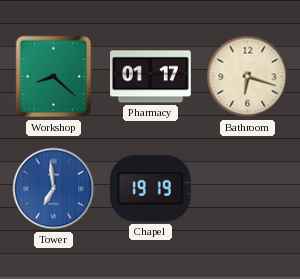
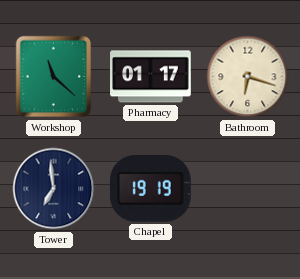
Workshop: 8:22 -> 11:22 (54, 77)
Tower dial: blue -> navy (54, 189)
